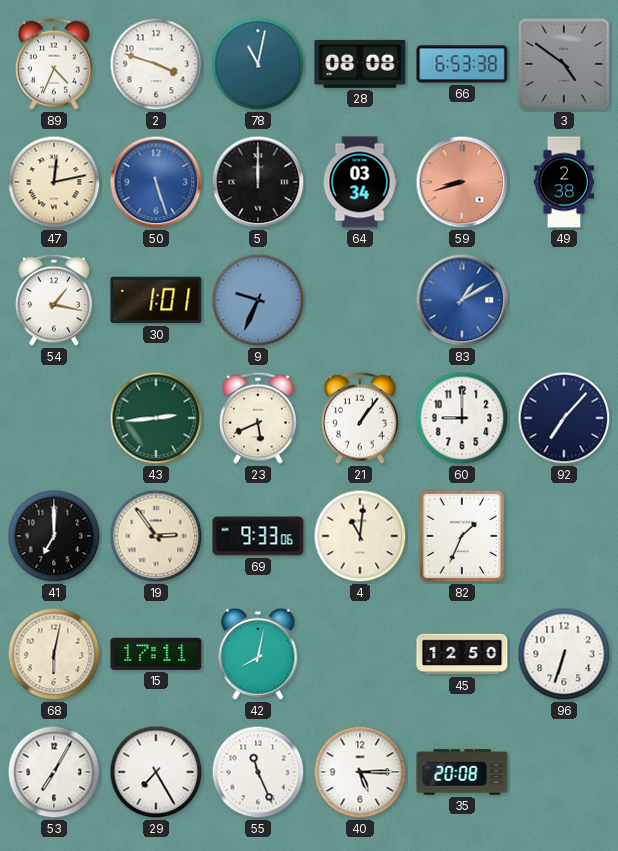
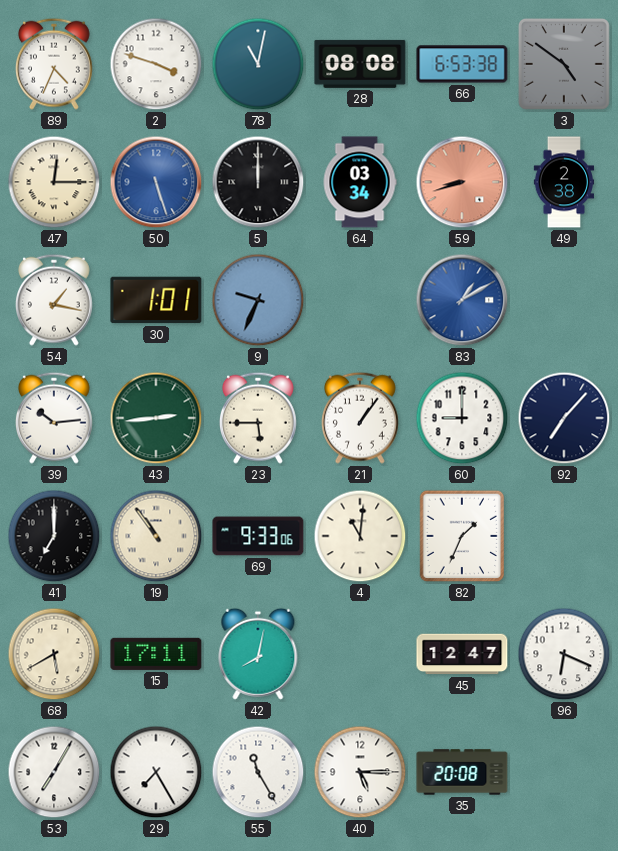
47: 12:13 -> 12:15 (54, 182)
39: none -> 10:14 (54, 418)
23: 5:41 -> 5:45 (258, 418)
19: 2:54 -> 10:54 (156, 536)
68: 6:02 -> 5:40 (54, 654)
45: 12:50 -> 12:47 (462, 654)
96: 6:33 -> 6:19 (564, 654)
55: 11:26 -> 11:25 (258, 772)
